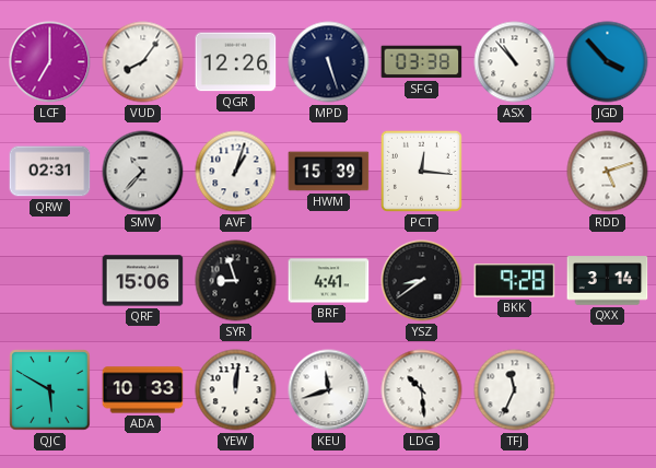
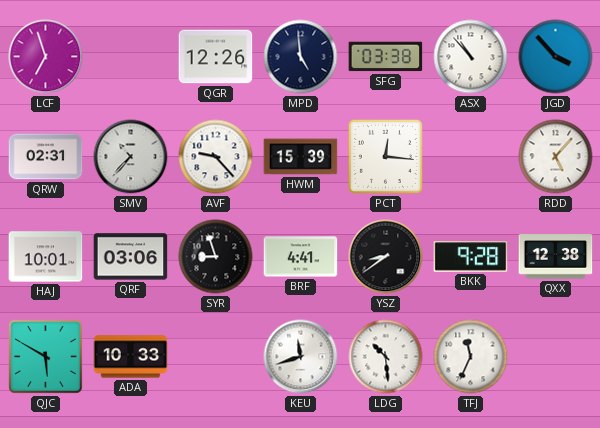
LCF: 7:00 -> 6:57 (46, 57)
VUD: 8:06 -> none (143, 62)
MPD: 5:27 -> 4:59 (301, 57)
AVF: 1:03 -> 9:23 (216, 157)
RDD: 5:12 -> 5:07 (556, 157)
HAJ: none -> 10:01 (46, 257)
QRF: 15:06 -> 03:06 (131, 257)
QXX: 3:14 -> 12:38 (556, 257)
YEW: 12:01 -> none (236, 390)
